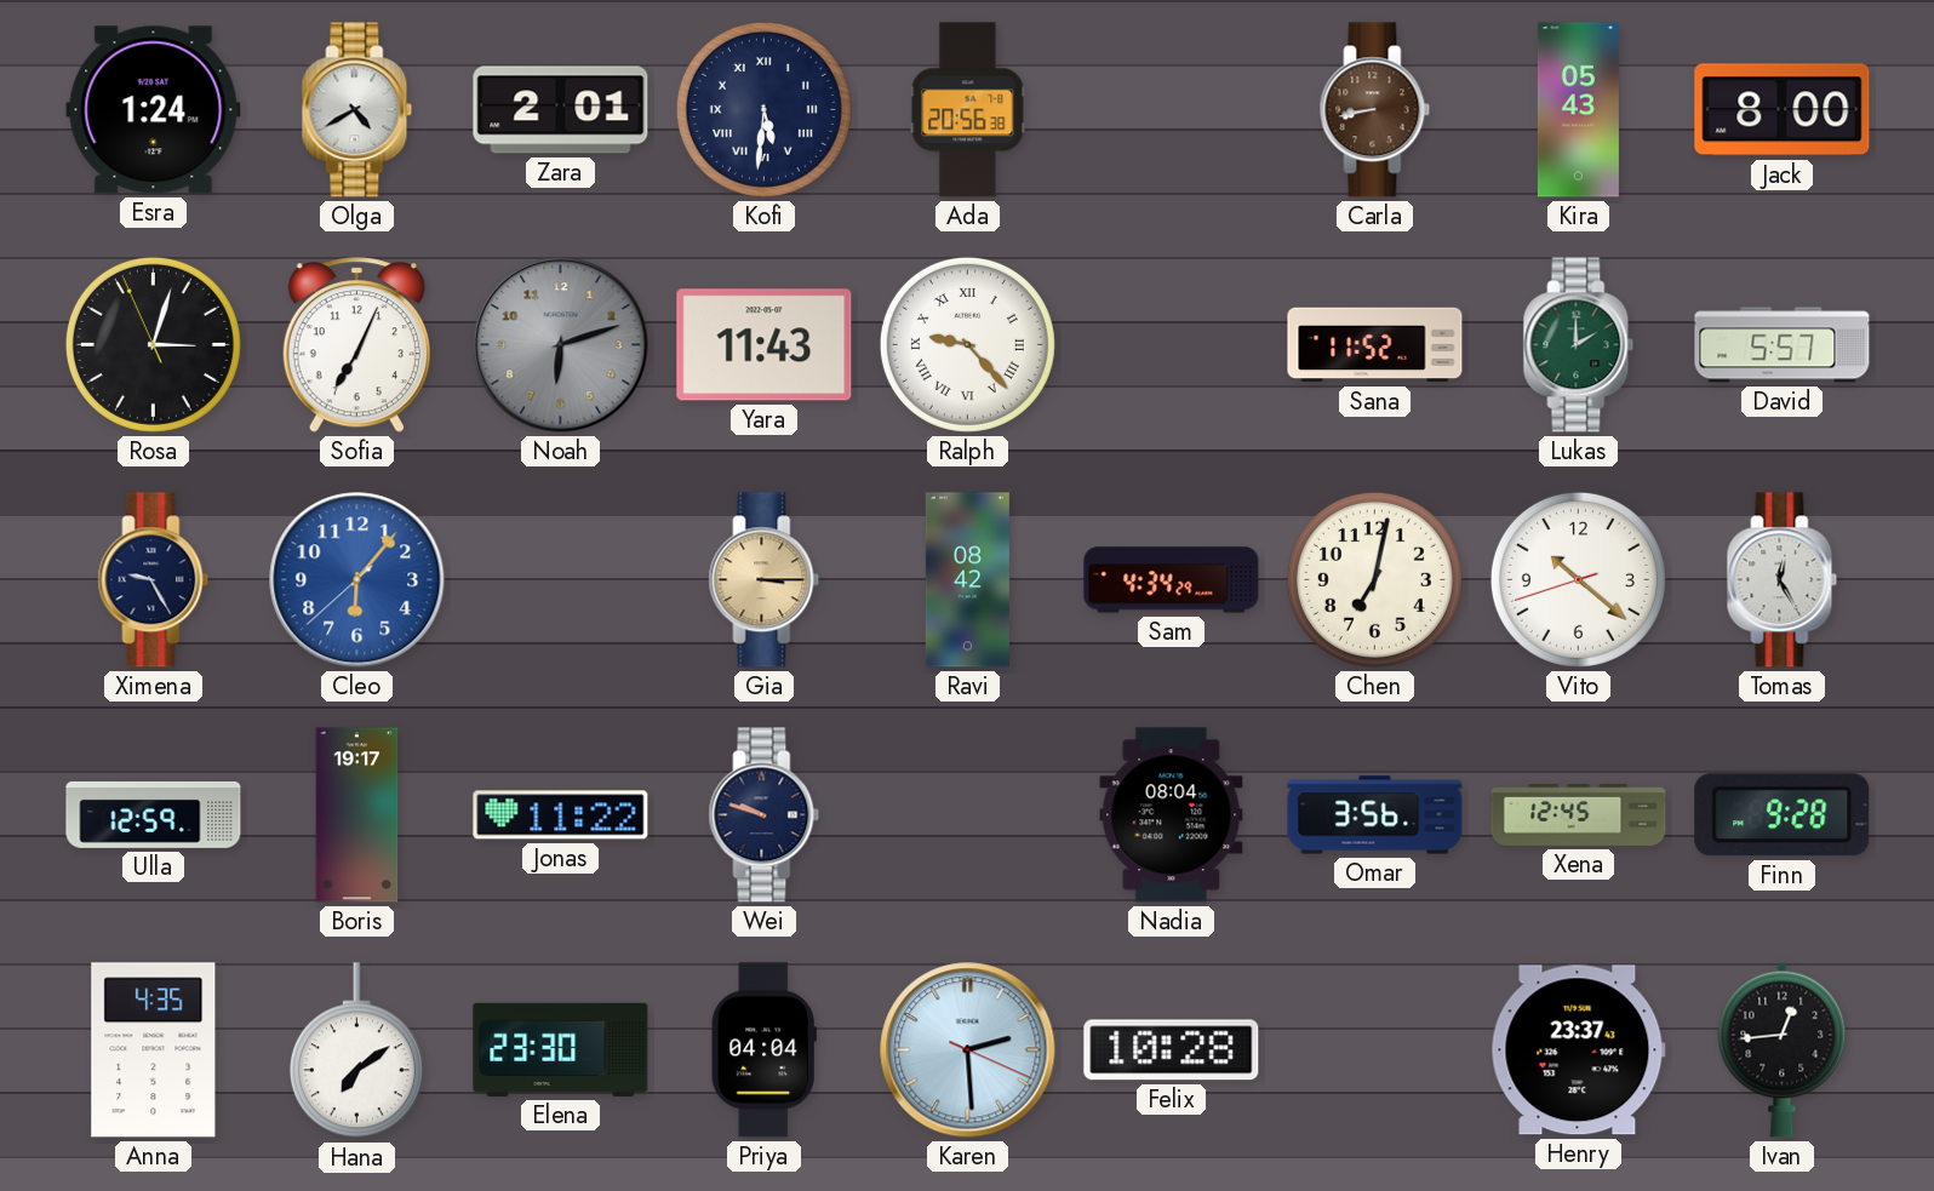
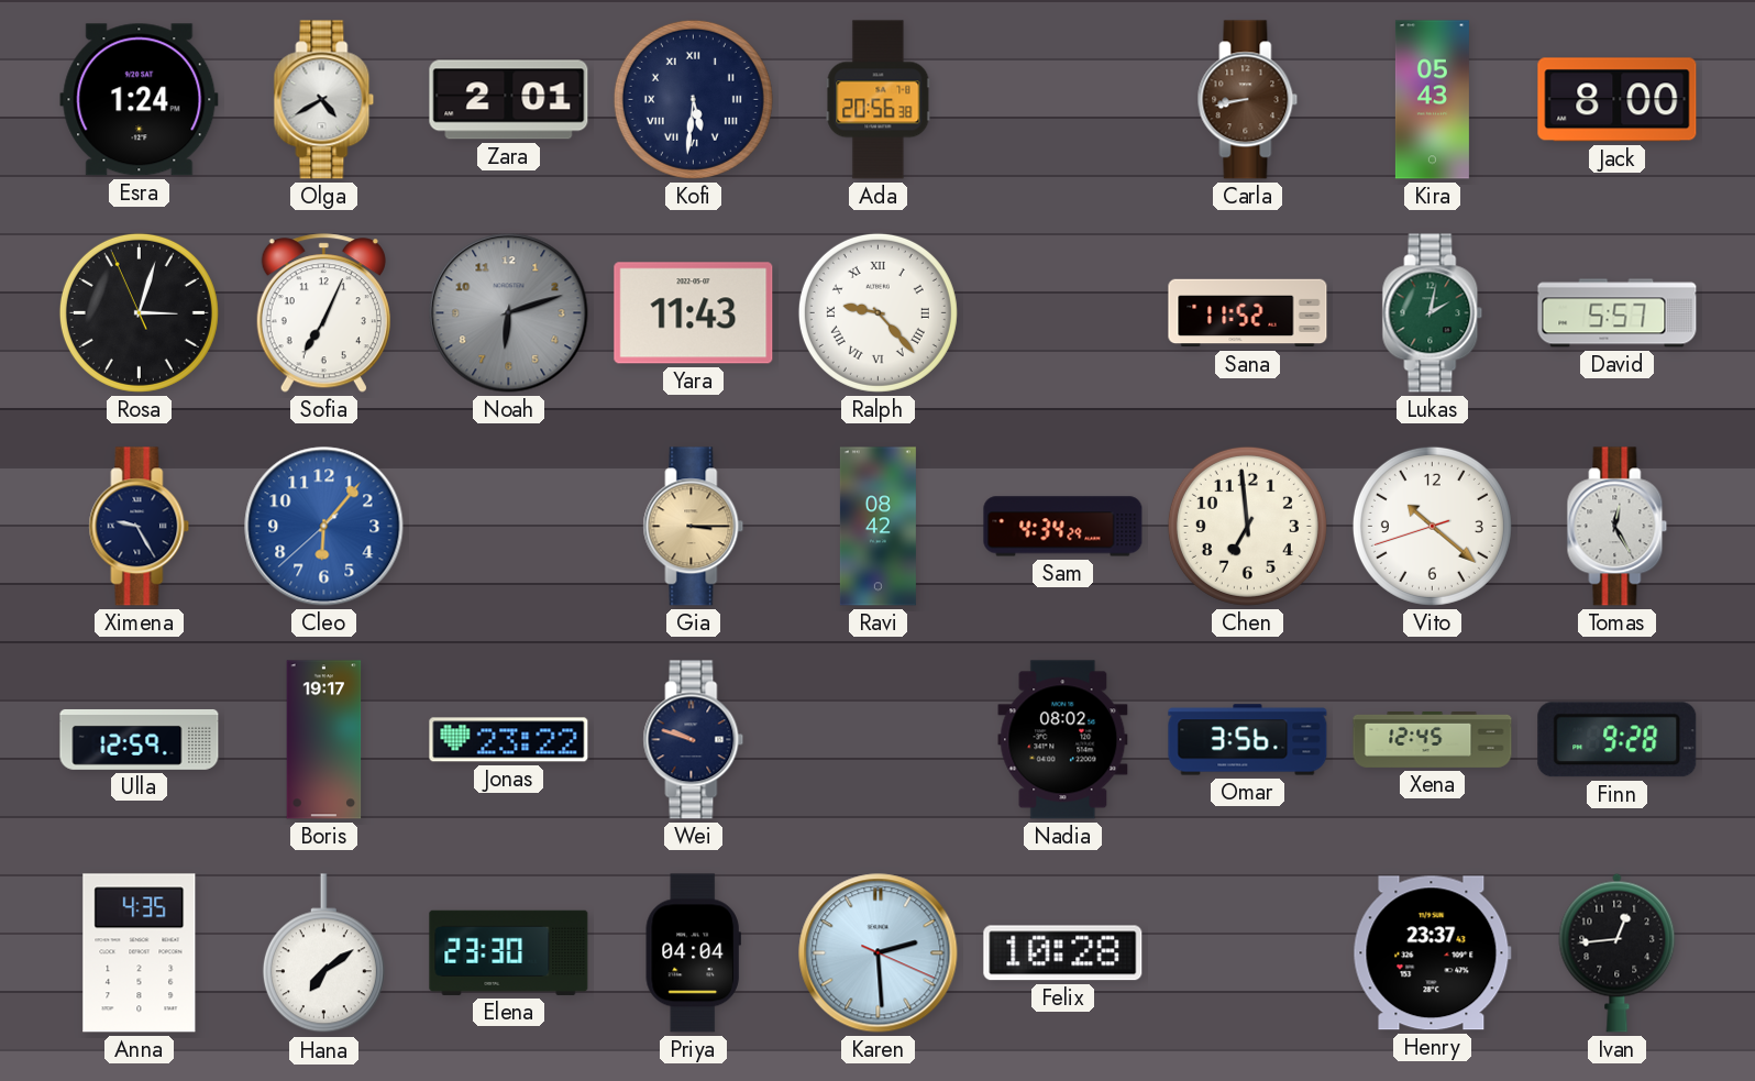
Lukas: 2:00 -> 2:02 (1433, 313)
Chen: 7:02 -> 6:59 (1247, 526)
Jonas: 11:22 -> 23:22 (509, 740)
Nadia: 08:04 -> 08:02 (1063, 740)
